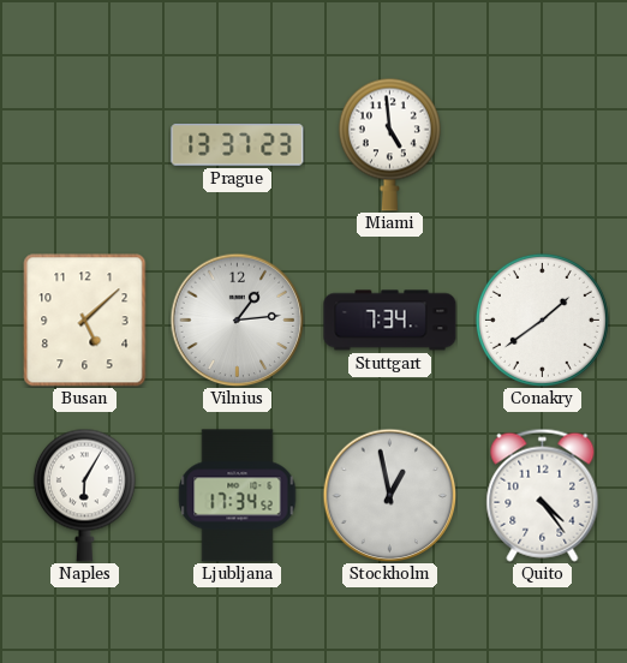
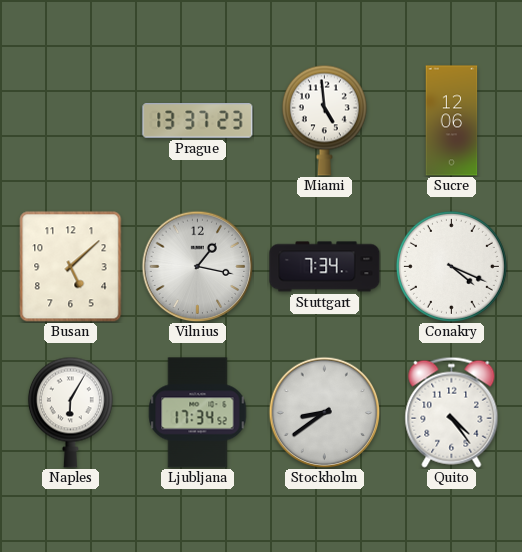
Sucre: none -> 12:06 (452, 121)
Vilnius: 1:14 -> 1:17 (197, 266)
Conakry: 1:39 -> 4:19 (451, 266)
Stockholm: 12:58 -> 8:39 (324, 412)
